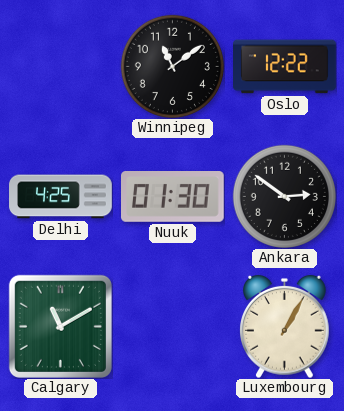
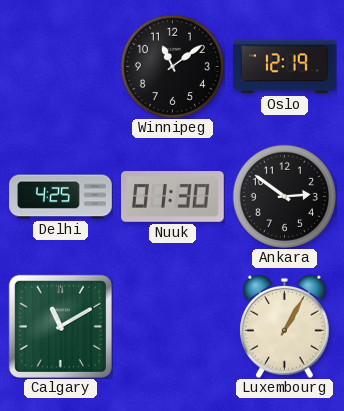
Oslo: 12:22 -> 12:19 (285, 67)
